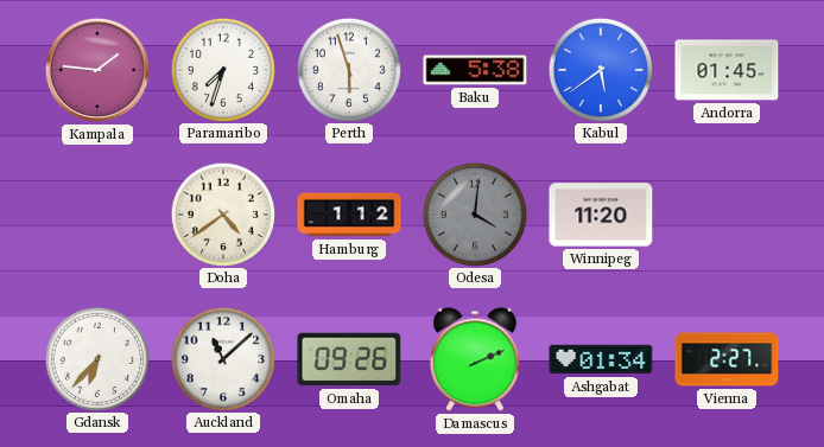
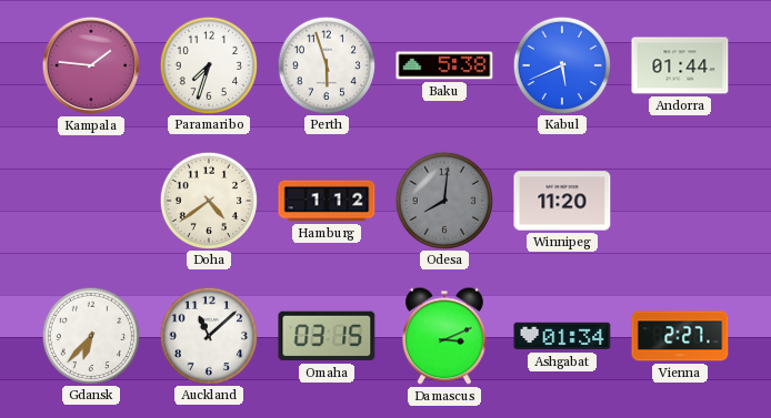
Kabul: 5:39 -> 5:41 (561, 64)
Andorra: 01:45 -> 01:44 (680, 65)
Odesa: 4:01 -> 8:01 (443, 200)
Omaha: 09:26 -> 03:15 (327, 336)
Damascus: 2:11 -> 3:11 (445, 336)
